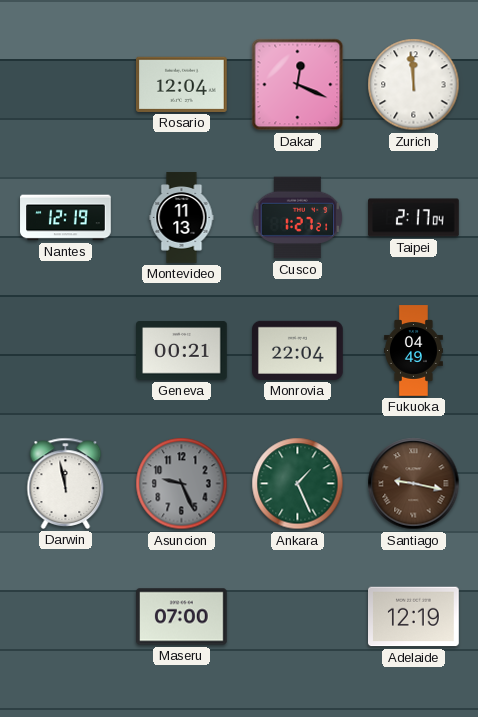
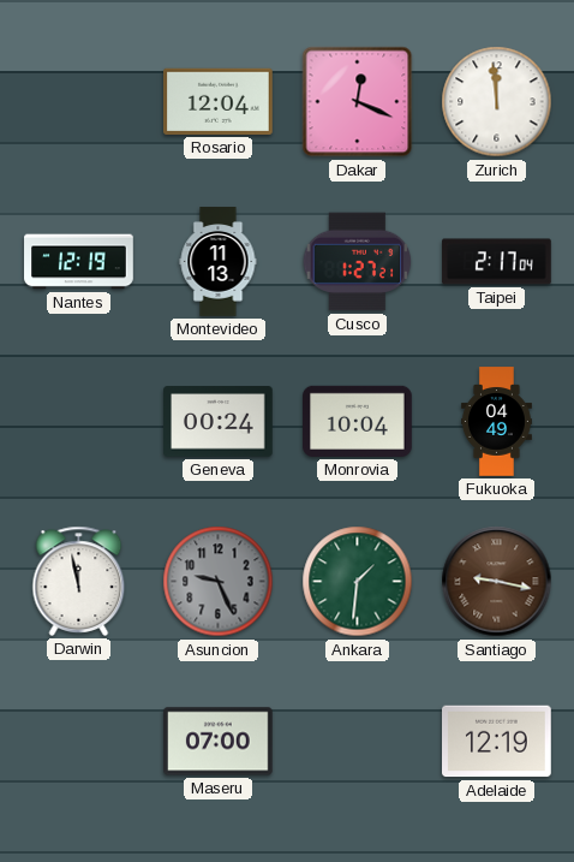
Geneva: 00:21 -> 00:24 (219, 422)
Monrovia: 22:04 -> 10:04 (358, 421)
Ankara: 1:26 -> 1:31 (358, 582)
